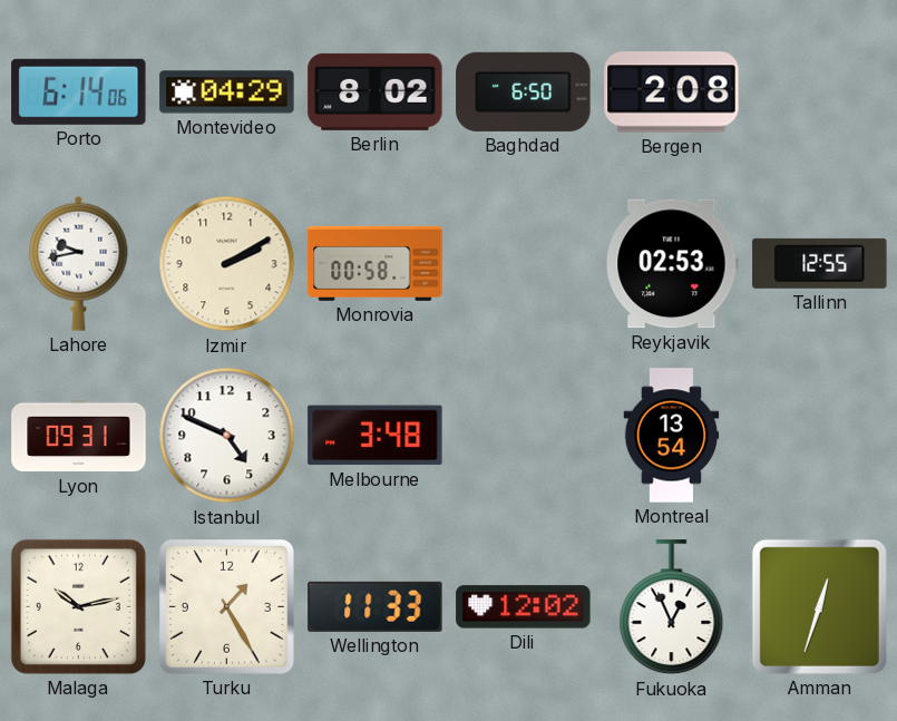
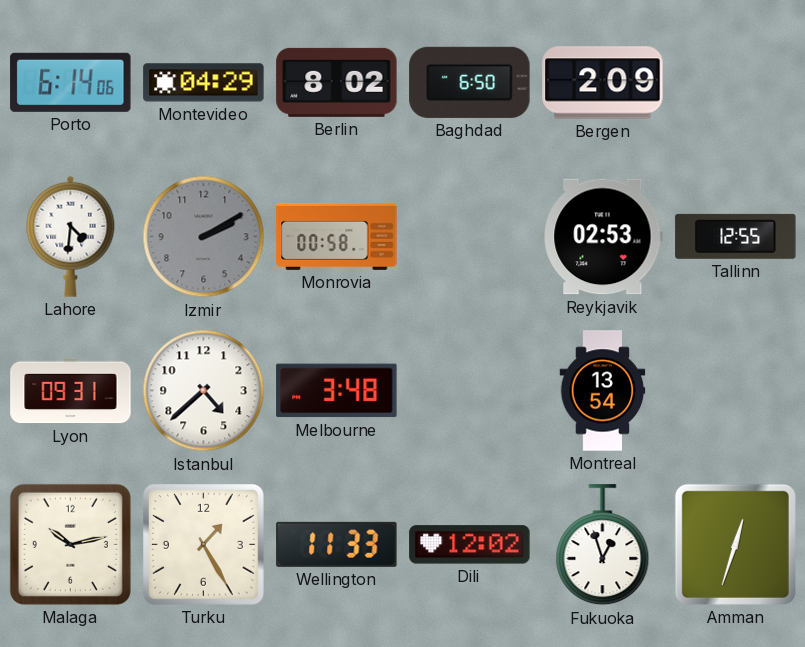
Bergen: 2:08 -> 2:09 (603, 83)
Lahore: 9:43 -> 4:31 (71, 236)
Izmir dial: cream -> grey (204, 237)
Istanbul: 4:49 -> 4:38 (204, 391)
Fukuoka: 12:56 -> 12:57 (603, 545)
